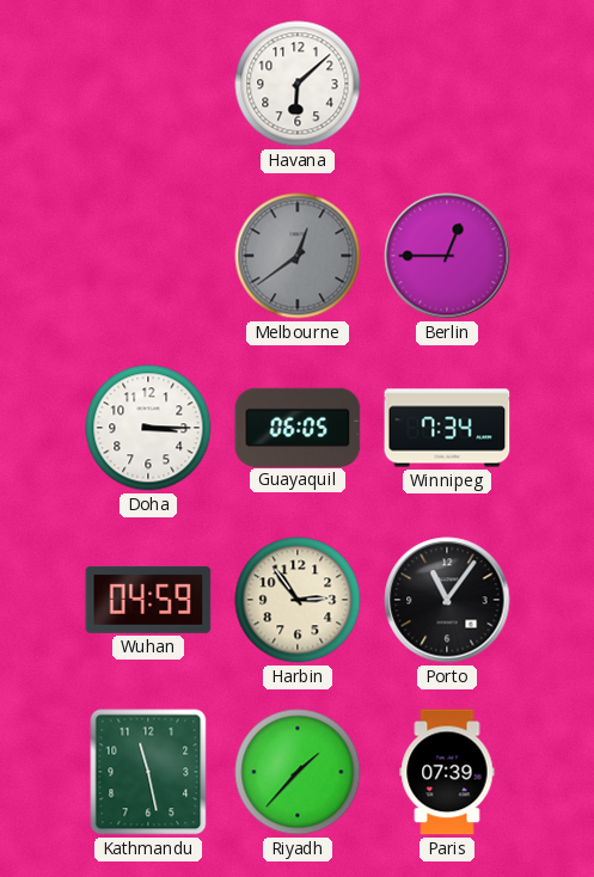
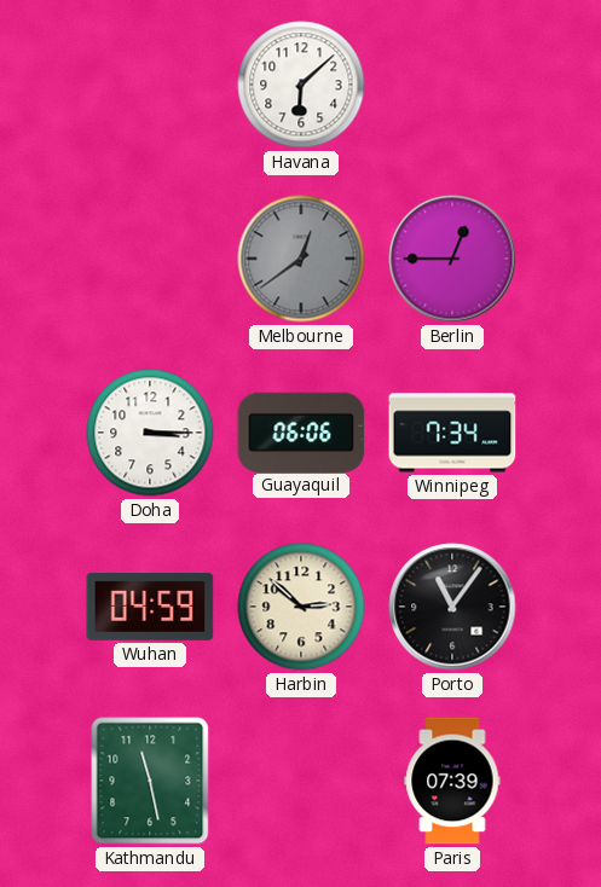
Guayaquil: 06:05 -> 06:06 (301, 431)
Harbin: 2:54 -> 2:52 (301, 607)
Riyadh: 1:37 -> none (298, 772)
